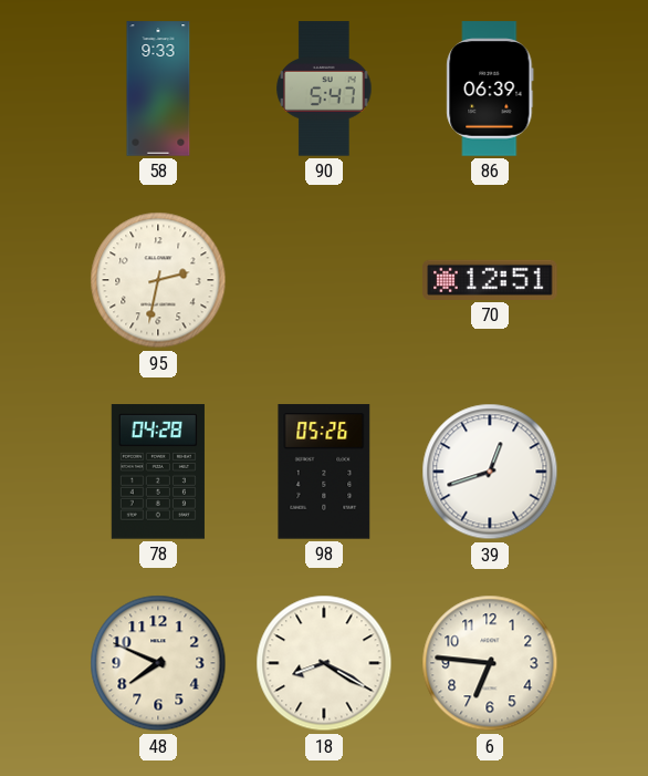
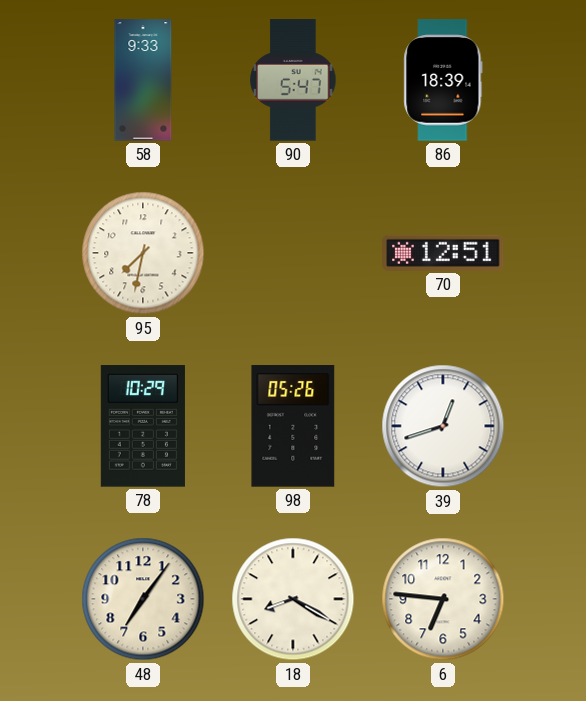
86: 06:39 -> 18:39 (443, 80)
95: 2:32 -> 7:32 (143, 253)
78: 04:28 -> 10:29 (143, 426)
48: 7:49 -> 7:06 (143, 599)
